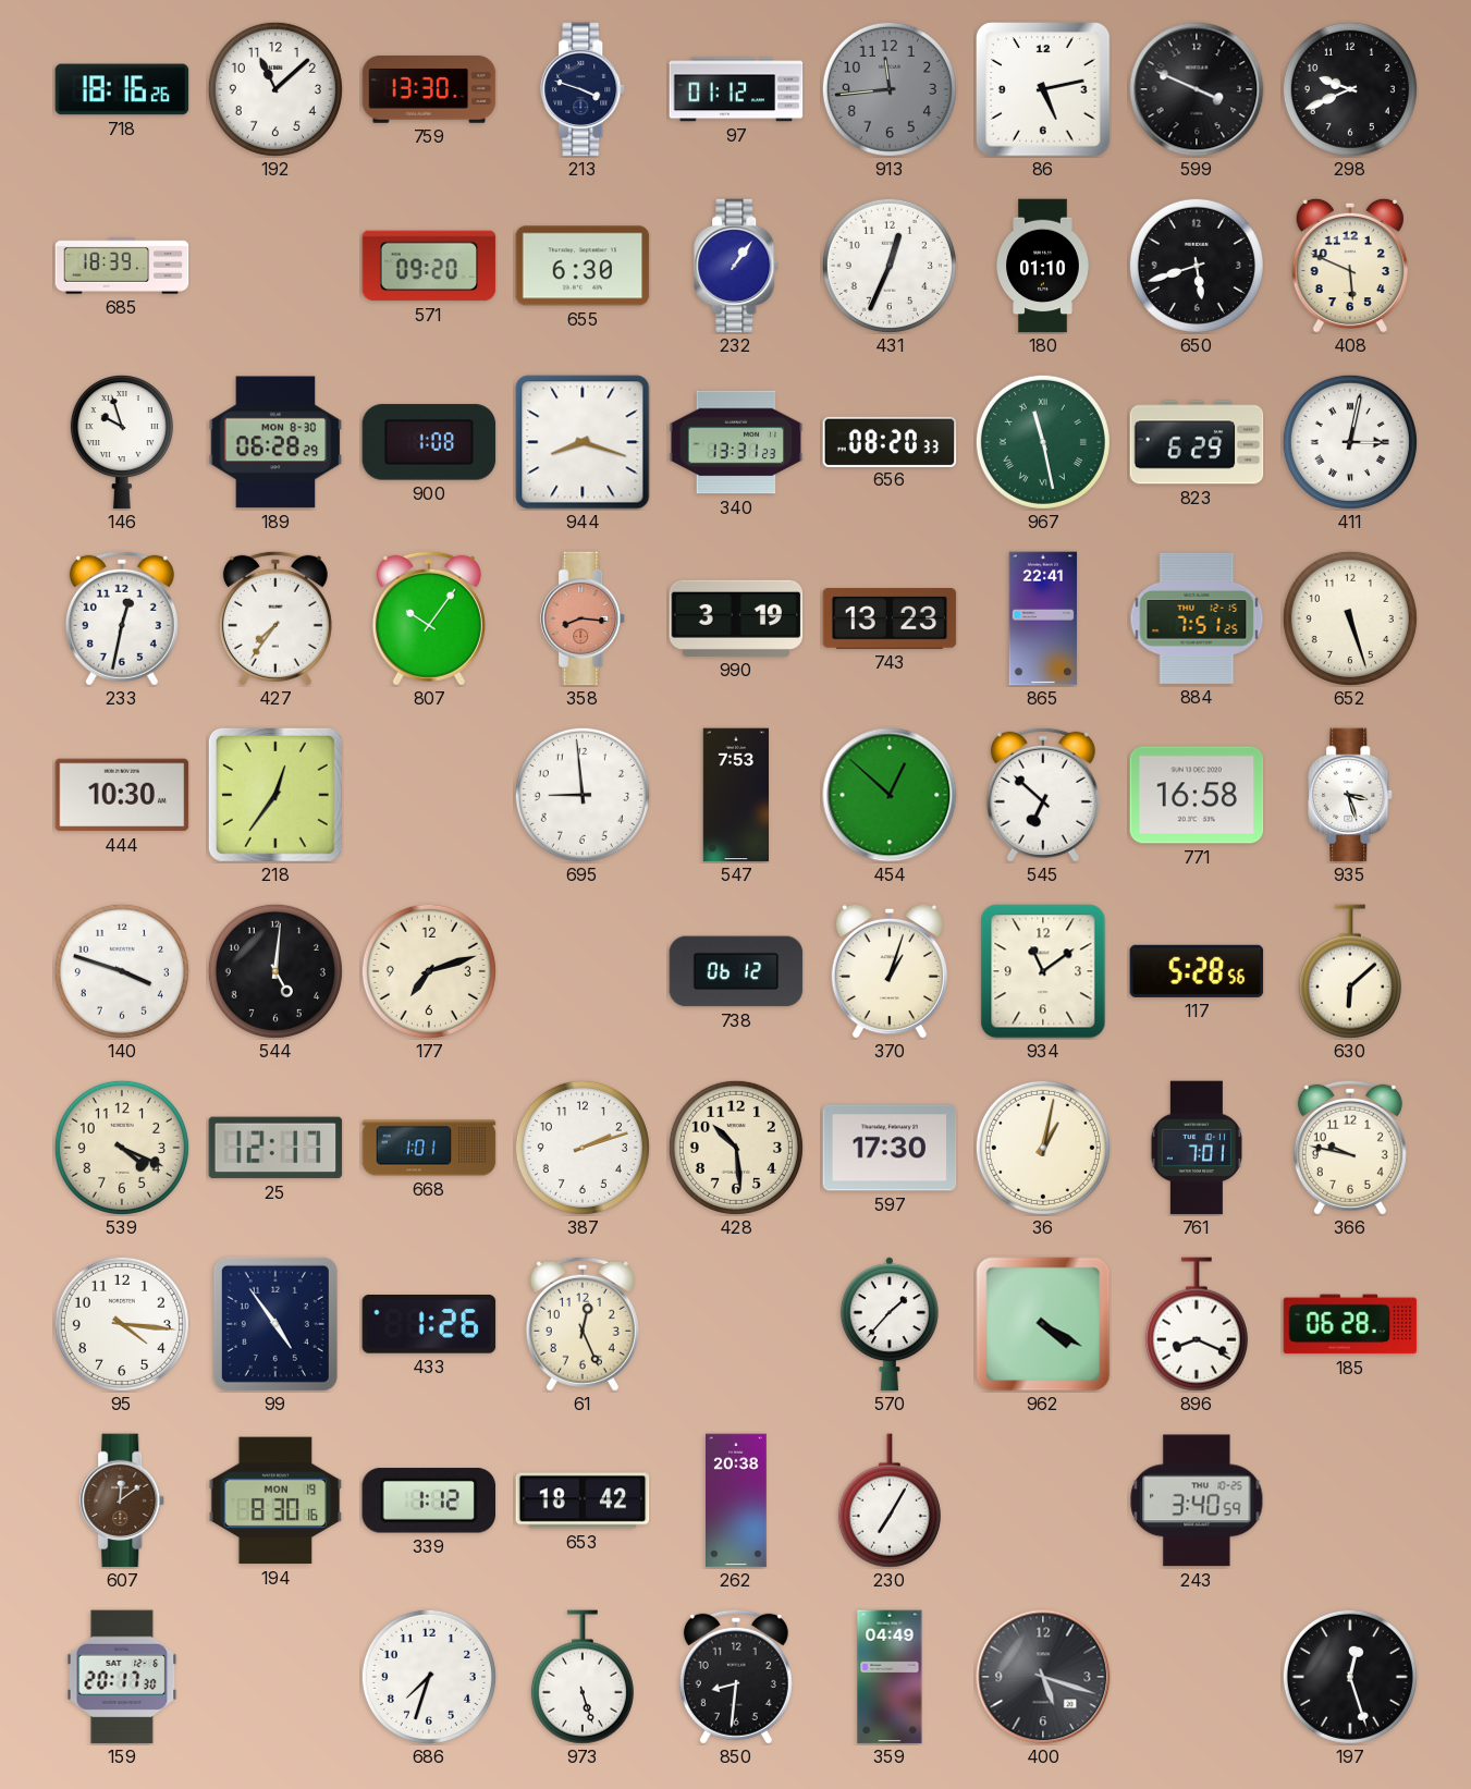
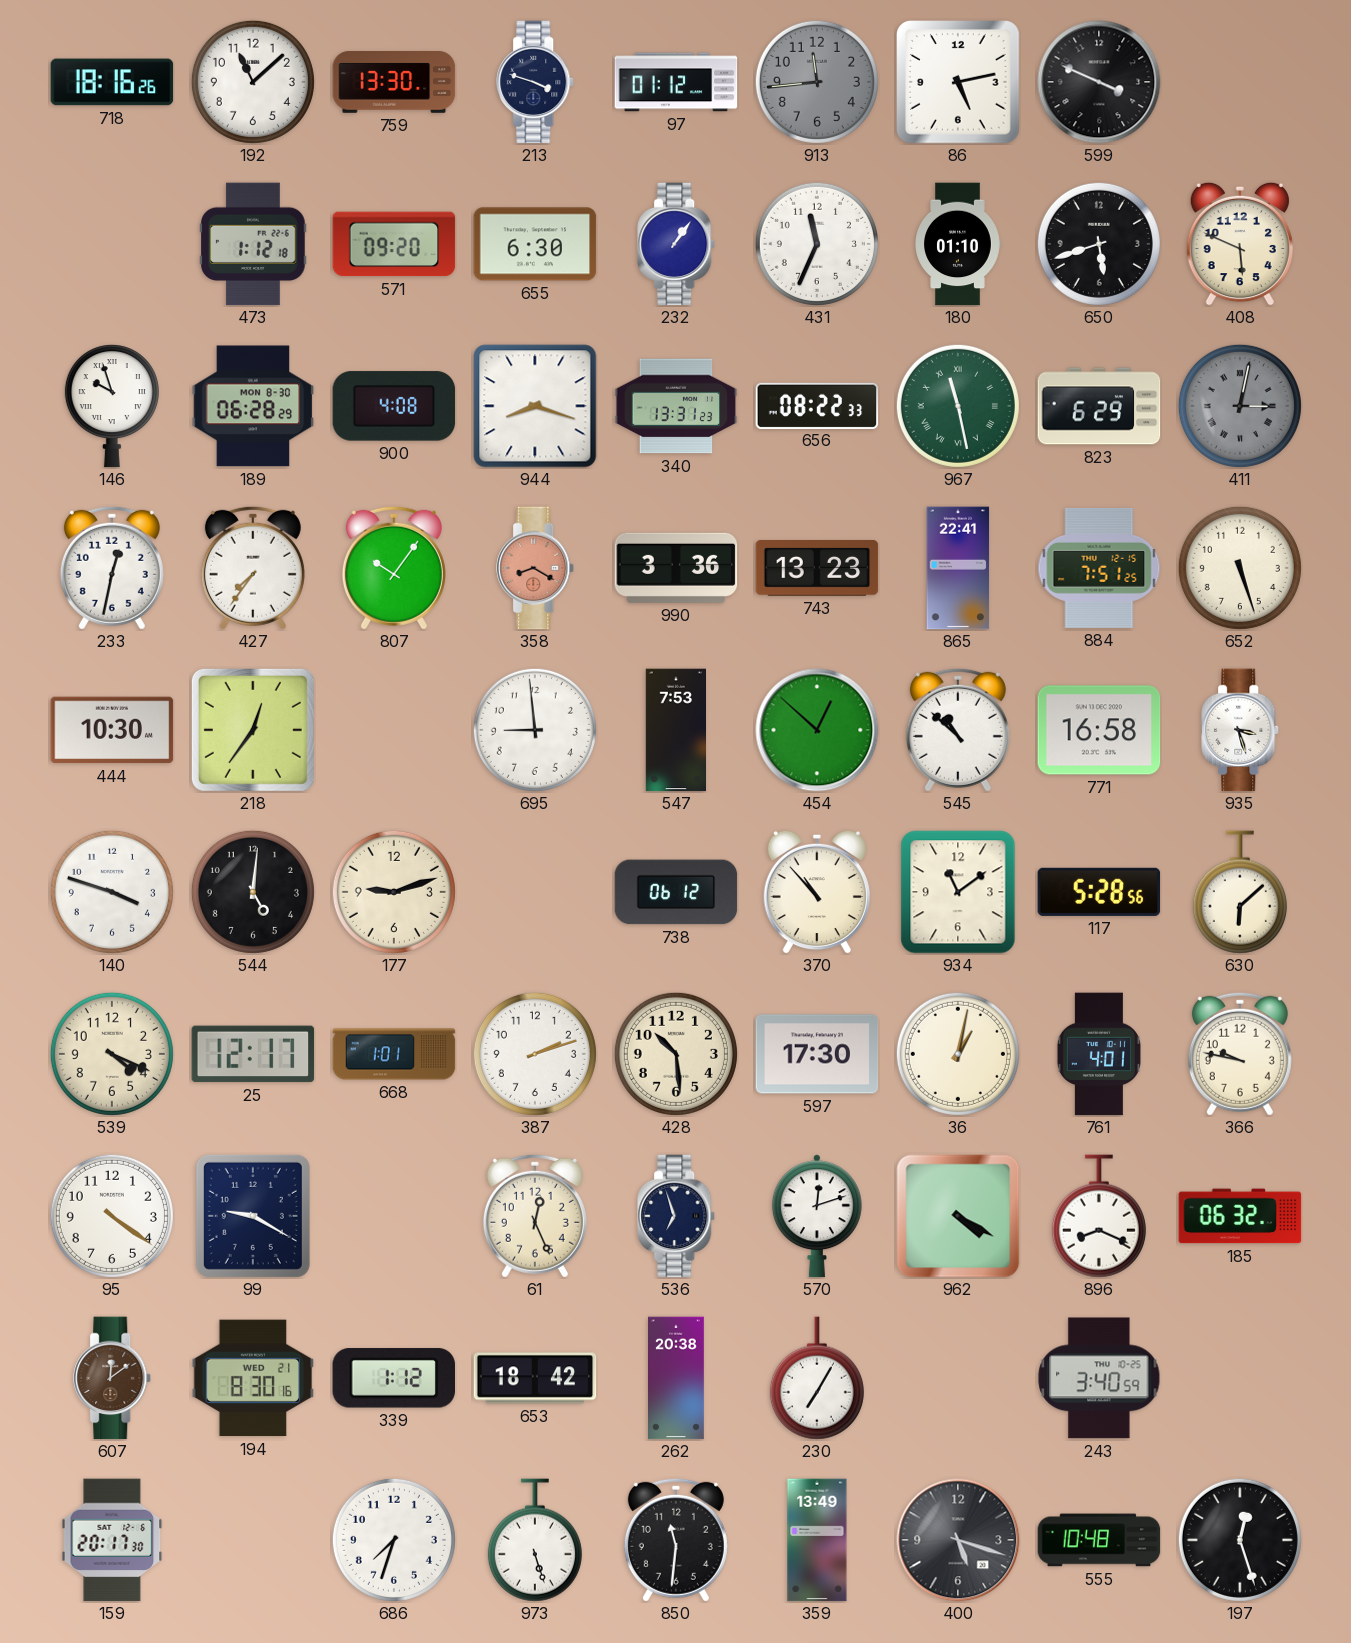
298: 9:41 -> none (1350, 89)
685: 18:39 -> none (122, 266)
473: none -> 1:12 (253, 244)
431: 12:34 -> 11:34 (817, 244)
900: 1:08 -> 4:08 (394, 406)
656: 08:20 -> 08:22 (817, 405)
411 dial: white -> grey (1240, 406)
358: 8:16 -> 8:20 (536, 568)
990: 3:19 -> 3:36 (676, 568)
545: 6:52 -> 10:52 (958, 730)
177: 7:12 -> 9:12 (394, 892)
370: 1:03 -> 10:53 (817, 892)
761: 7:01 -> 4:01 (1099, 1054)
95: 4:16 -> 4:21 (112, 1216)
99: 4:54 -> 9:20 (253, 1216)
433: 1:26 -> none (429, 1325)
536: none -> 6:57 (677, 1216)
570: 1:37 -> 12:12 (817, 1216)
185: 06:28 -> 06:32 (1240, 1216)
194 date: MON 19 -> WED 21 (253, 1378)
850: 8:31 -> 11:31 (676, 1540)
359: 04:49 -> 13:49 (817, 1540)
555: none -> 10:48 (1099, 1540)
